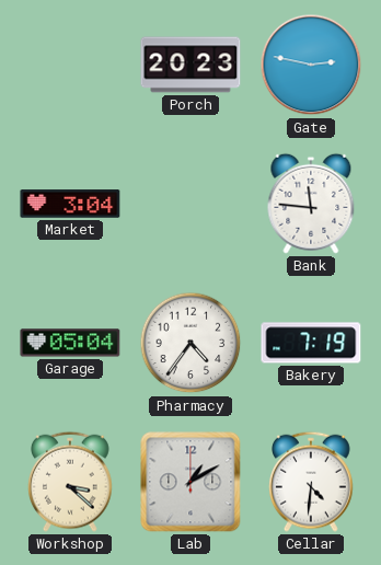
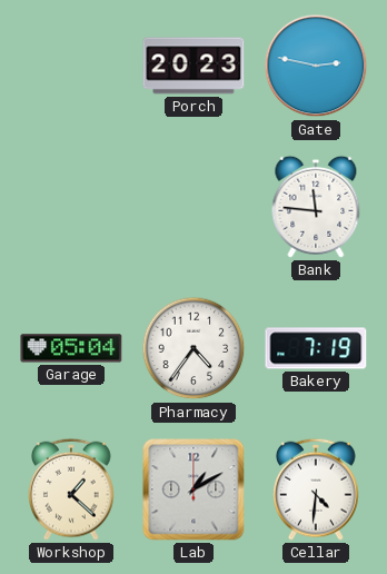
Market: 3:04 -> none (70, 204)
Workshop: 3:22 -> 1:22 (72, 489)
